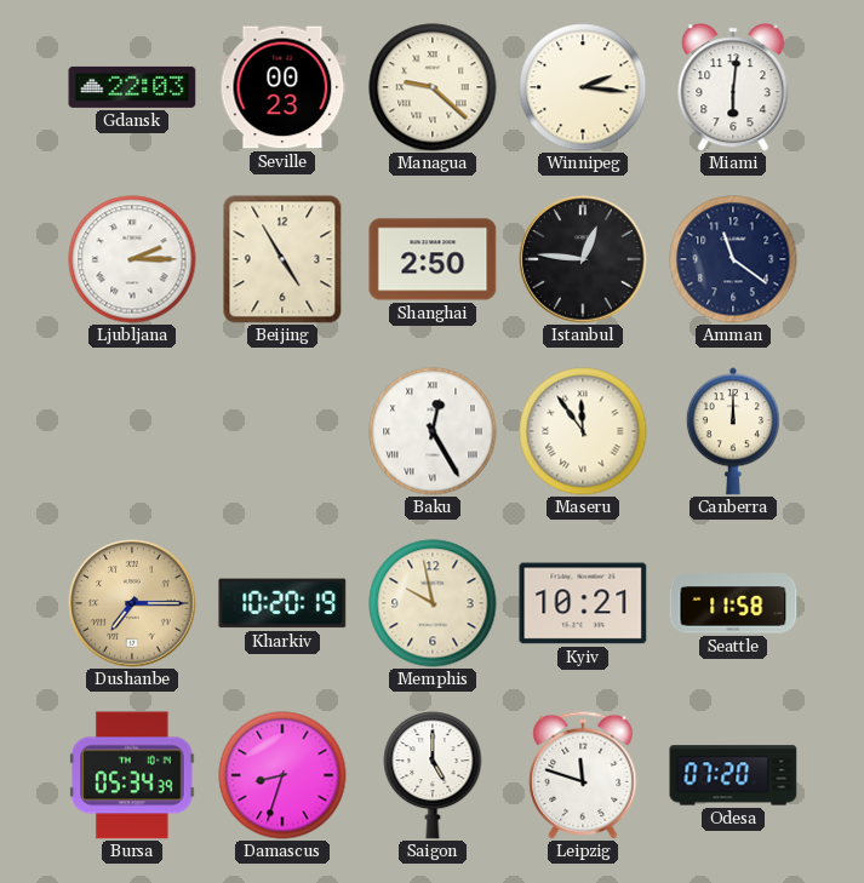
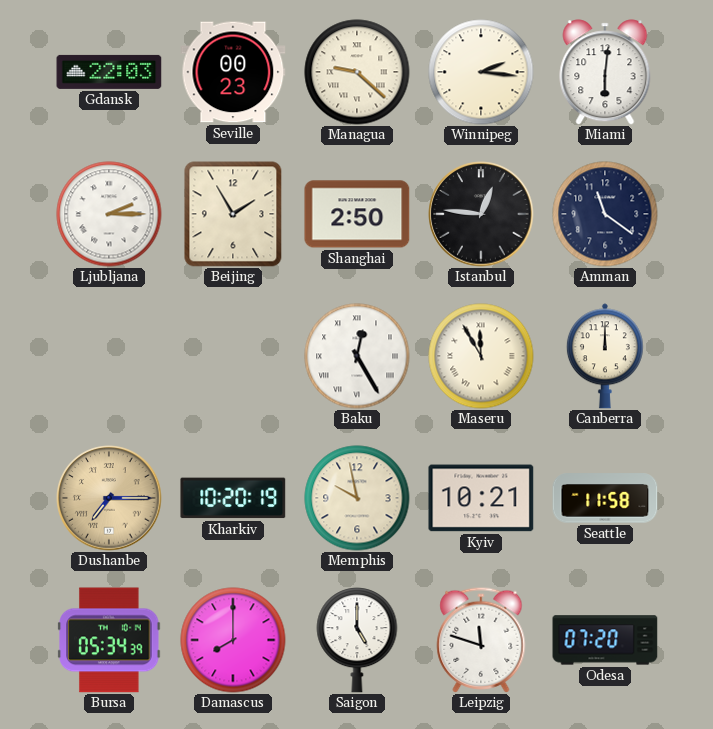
Beijing: 4:55 -> 1:55 (233, 214)
Maseru: 11:54 -> 11:55 (481, 356)
Damascus: 8:33 -> 8:00 (233, 640)
